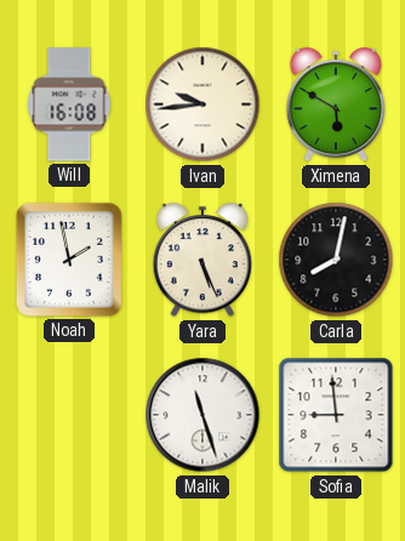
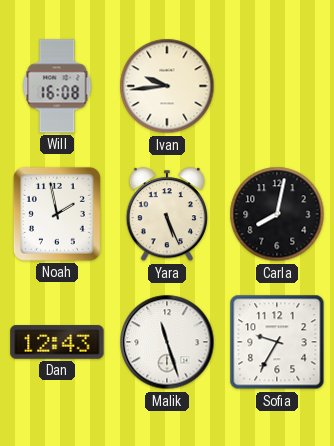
Ximena: 5:50 -> none (335, 106)
Dan: none -> 12:43 (57, 342)
Sofia: 8:59 -> 9:35 (277, 342)
